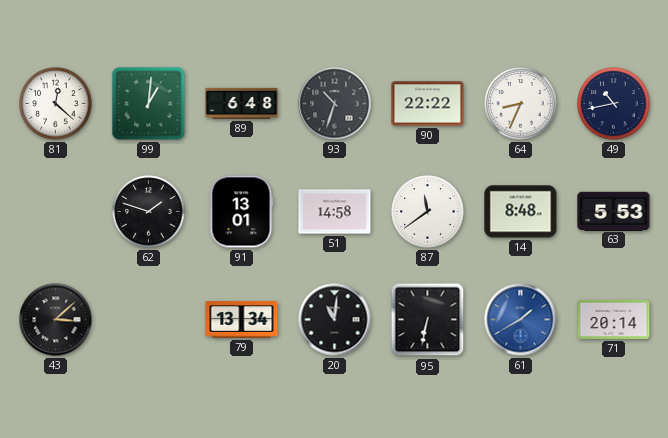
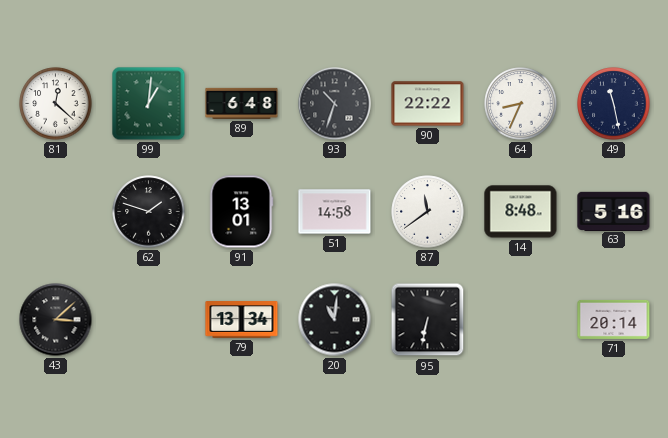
49: 10:43 -> 11:28 (614, 104)
63: 5:53 -> 5:16 (614, 211)
61: 1:40 -> none (521, 320)
